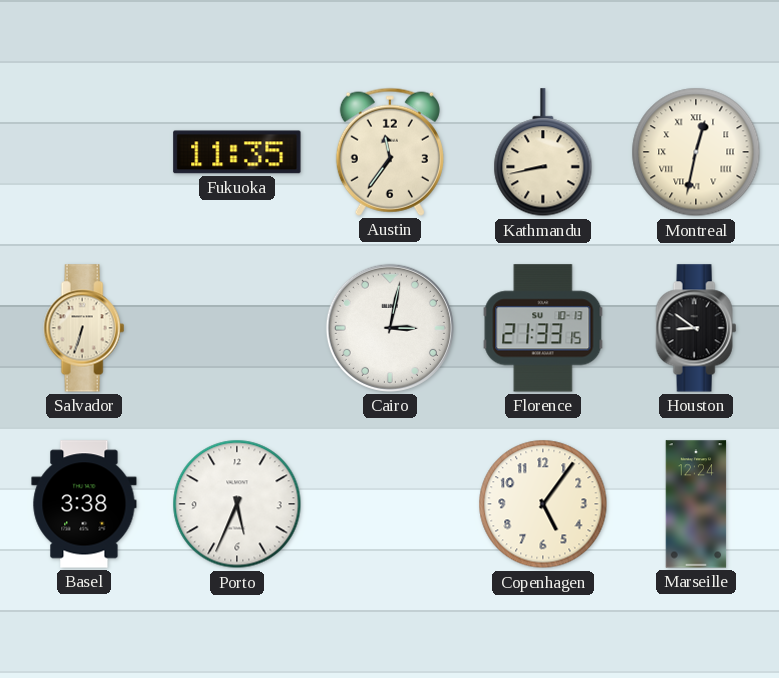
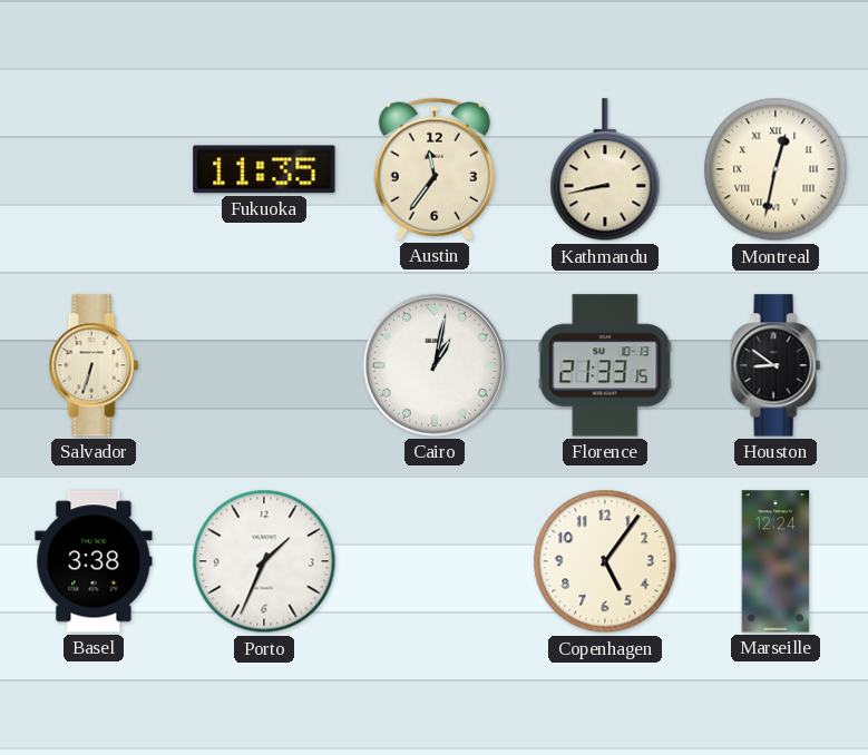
Cairo: 3:02 -> 1:02 (435, 365)
Porto: 5:34 -> 1:34 (264, 561)
